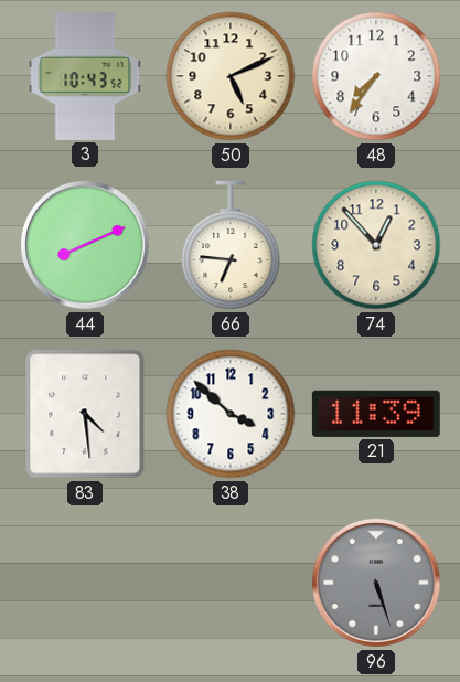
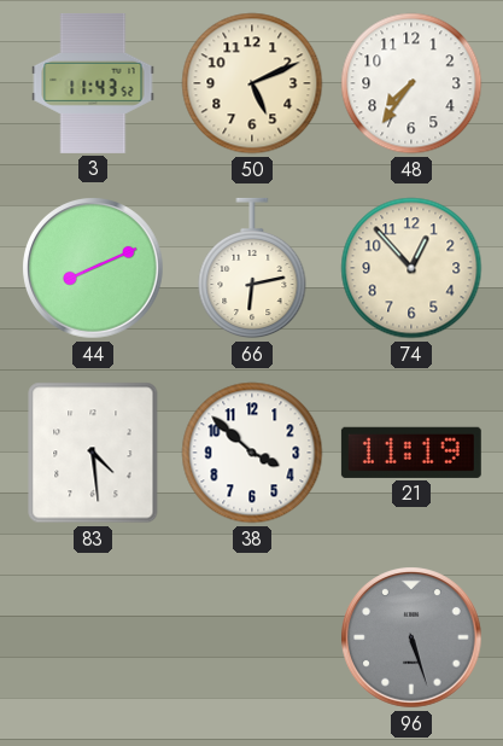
3: 10:43 -> 11:43 (93, 83)
66: 6:46 -> 6:13 (252, 268)
21: 11:39 -> 11:19 (411, 453)
